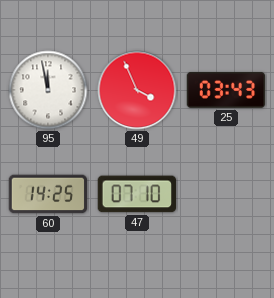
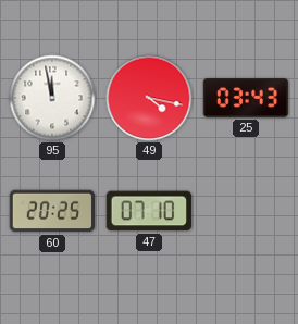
49: 3:56 -> 4:17 (149, 98)
60: 14:25 -> 20:25 (52, 211)
